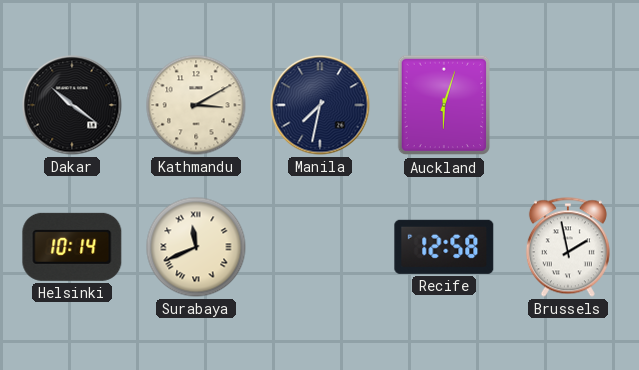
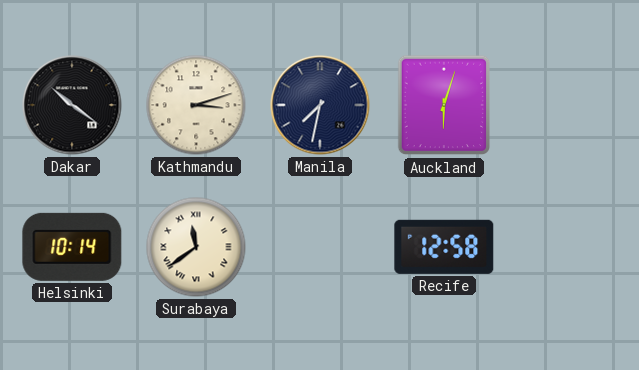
Kathmandu: 3:10 -> 3:12 (196, 105)
Surabaya: 11:41 -> 11:39 (196, 247)
Brussels: 1:58 -> none (568, 247)
